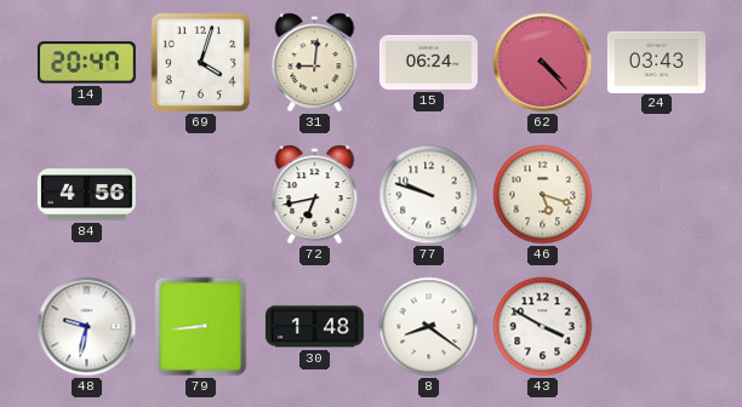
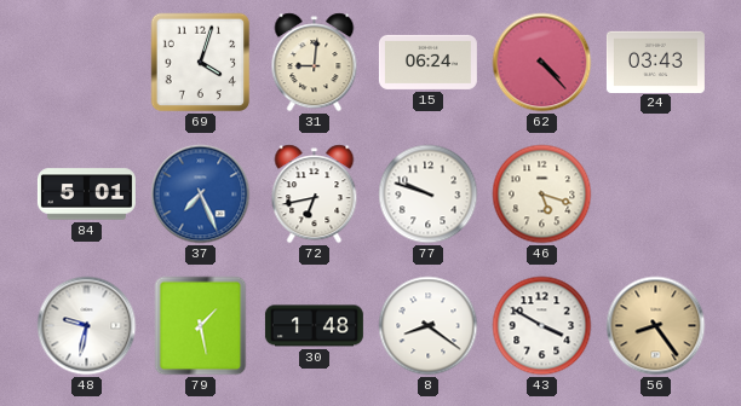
14: 20:47 -> none (86, 63)
84: 4:56 -> 5:01 (86, 195)
37: none -> 7:26 (201, 195)
79: 8:44 -> 1:28 (201, 326)
56: none -> 8:24 (656, 326)
